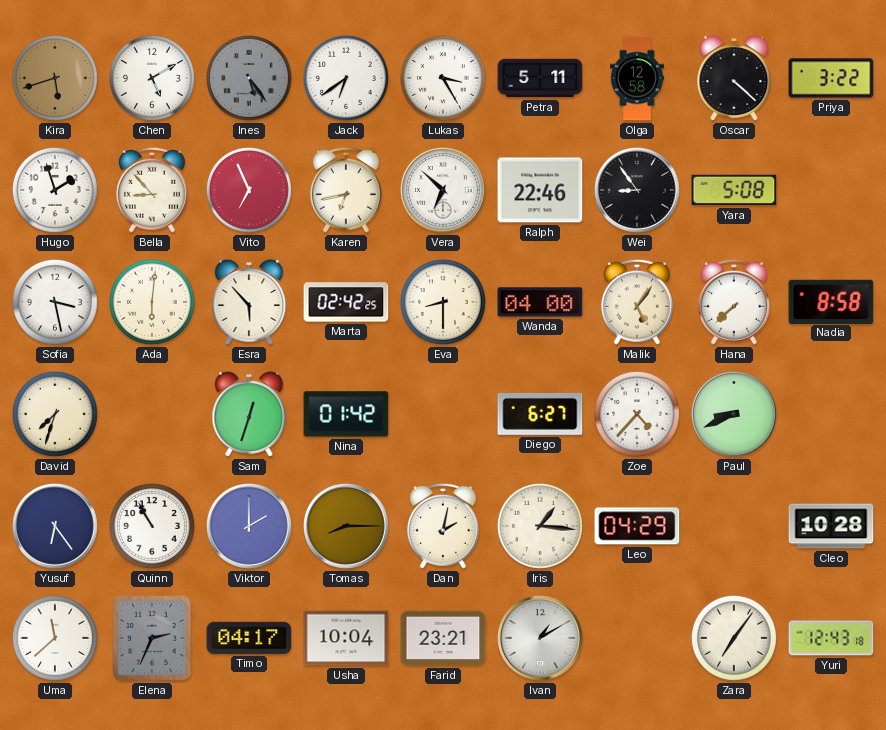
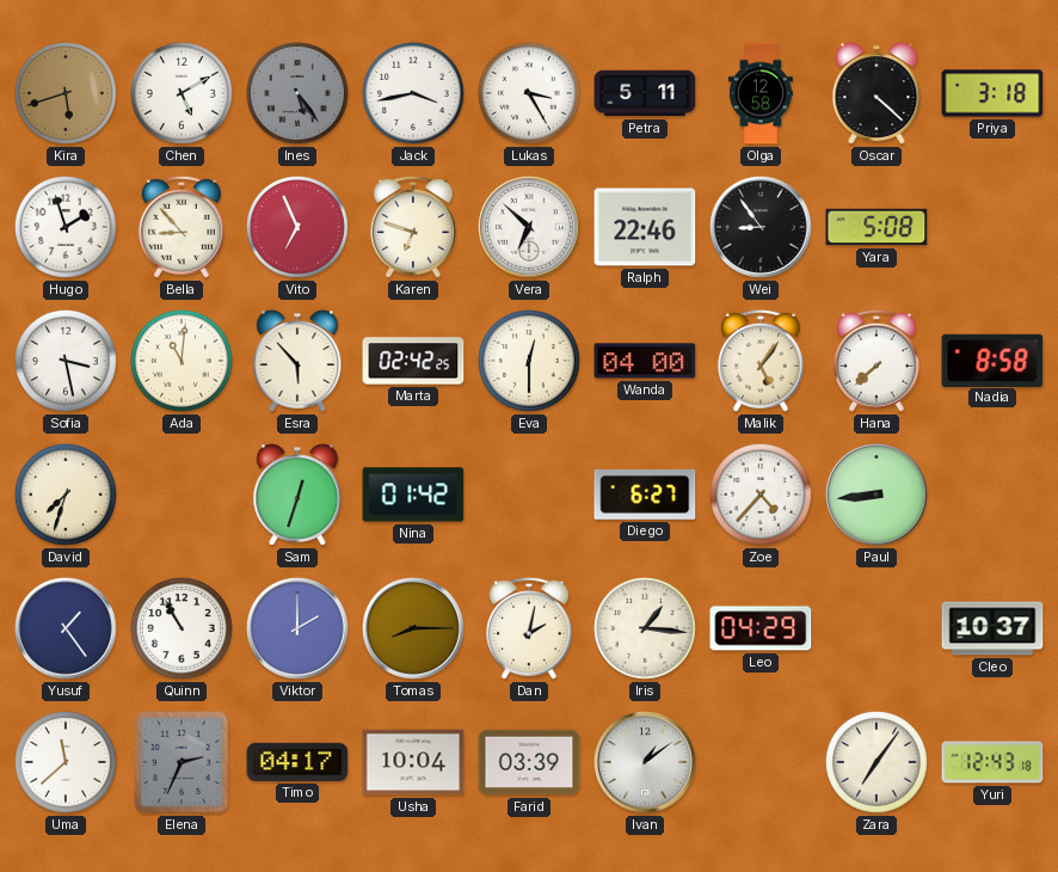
Jack: 6:39 -> 3:43 (413, 93)
Priya: 3:22 -> 3:18 (992, 93)
Karen: 6:43 -> 6:48 (413, 227)
Ada: 6:01 -> 11:01 (182, 361)
Eva: 8:30 -> 12:30 (529, 361)
Paul: 8:41 -> 8:44 (878, 496)
Yusuf: 6:24 -> 1:24 (67, 630)
Cleo: 10:28 -> 10:37 (992, 628)
Farid: 23:21 -> 03:39 (529, 762)
Ivan: 1:10 -> 1:09 (646, 763)
